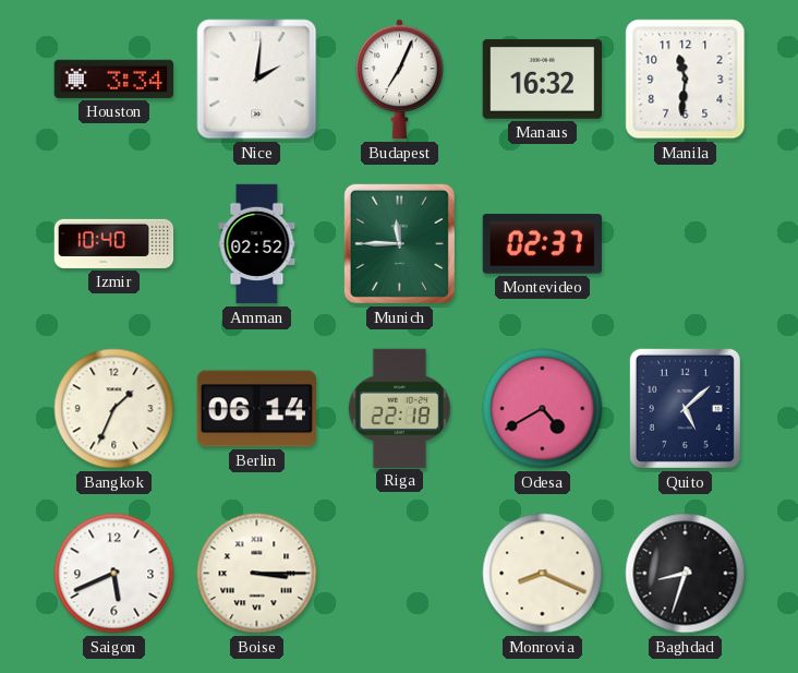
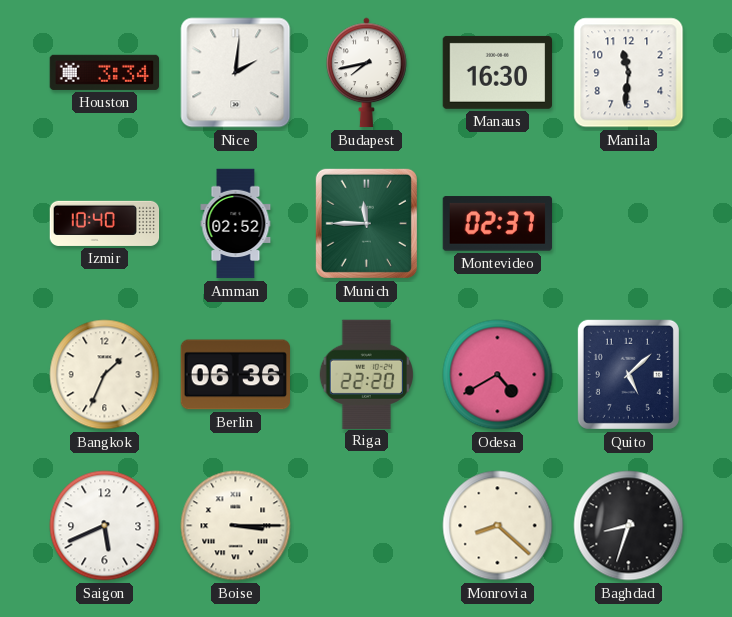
Budapest: 7:04 -> 7:43 (367, 73)
Manaus: 16:32 -> 16:30 (497, 72)
Berlin: 06:14 -> 06:36 (235, 375)
Riga: 22:18 -> 22:20 (366, 374)
Monrovia: 8:19 -> 8:22 (498, 526)
